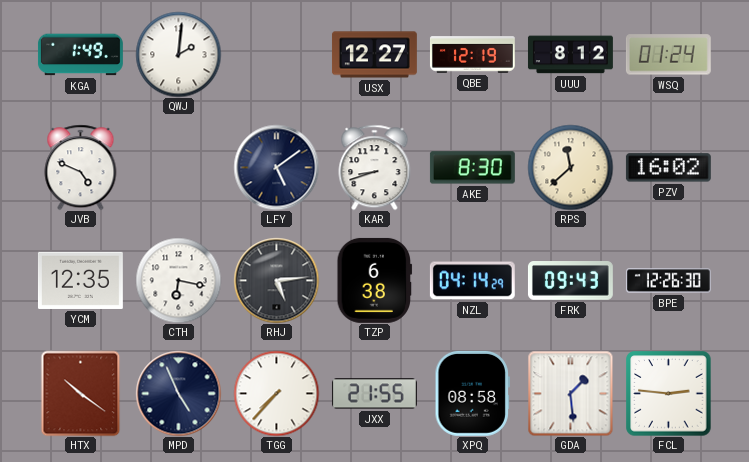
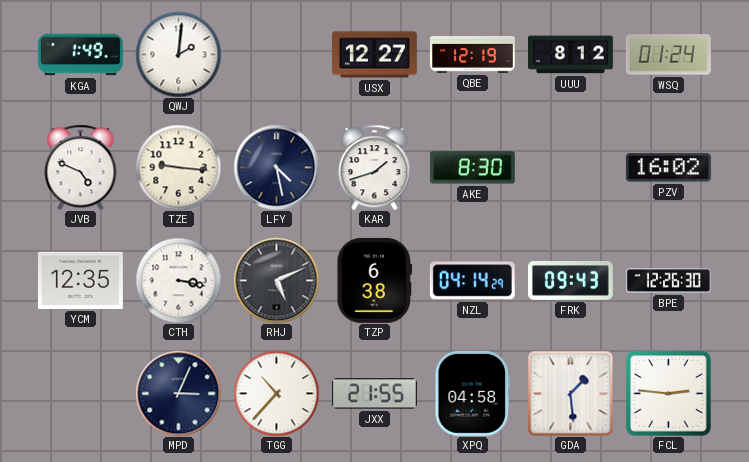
TZE: none -> 9:16 (178, 167)
LFY: 5:09 -> 4:28 (276, 167)
KAR: 8:42 -> 1:42 (375, 167)
RPS: 11:38 -> none (570, 167)
CTH: 6:17 -> 3:17 (178, 280)
RHJ: 5:14 -> 5:11 (276, 280)
HTX: 10:21 -> none (81, 393)
MPD: 4:56 -> 3:04 (178, 393)
TGG: 7:37 -> 10:37 (276, 393)
XPQ: 08:58 -> 04:58 (472, 393)
